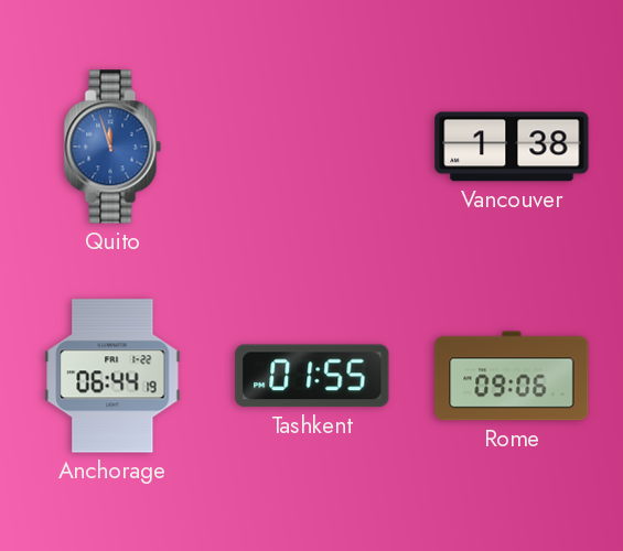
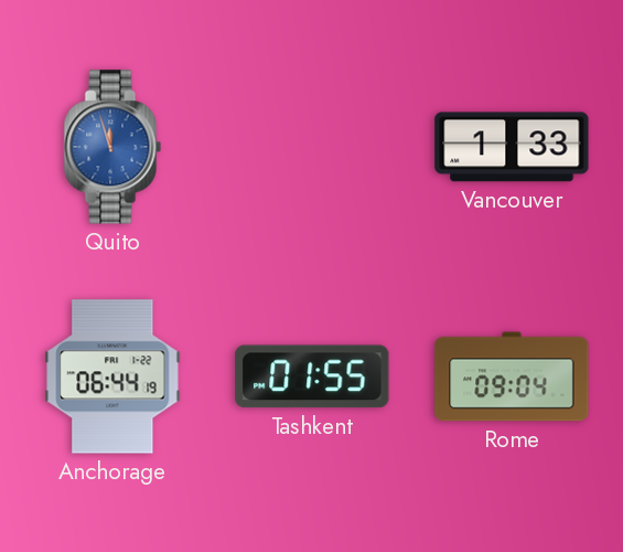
Vancouver: 1:38 -> 1:33 (512, 147)
Rome: 09:06 -> 09:04 (512, 376)
